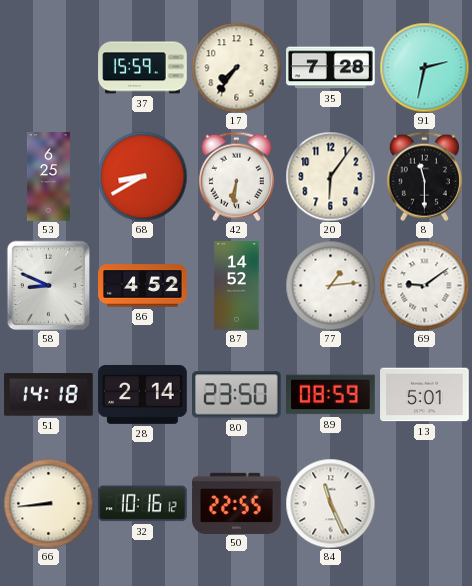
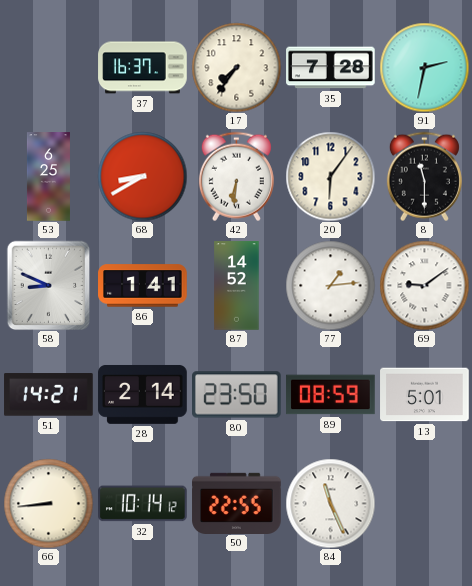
37: 15:59 -> 16:37 (143, 68)
86: 4:52 -> 1:41 (143, 286)
51: 14:18 -> 14:21 (49, 395)
32: 10:16 -> 10:14 (143, 504)
